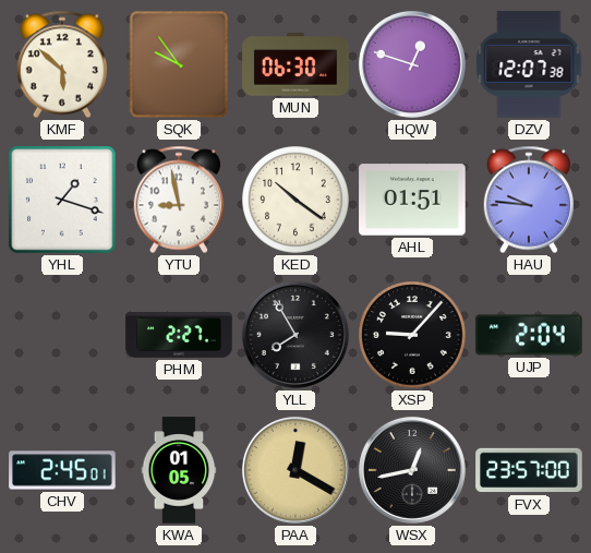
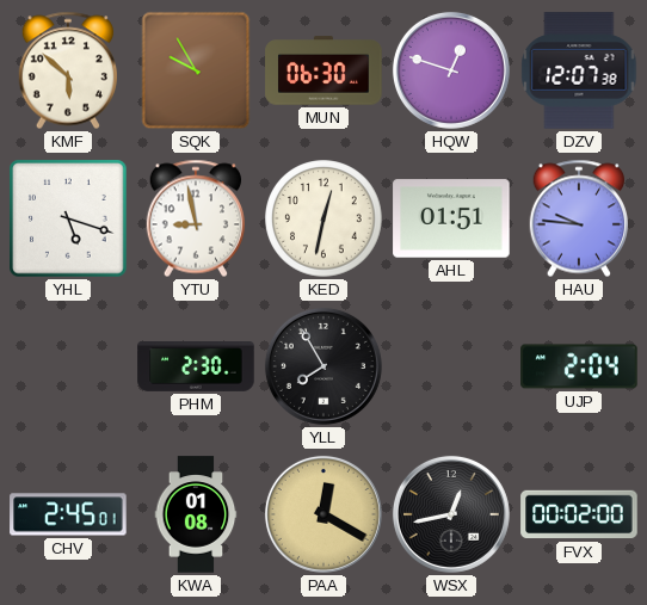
SQK: 9:54 -> 9:55 (196, 70)
YHL: 1:18 -> 5:18 (68, 218)
KED: 10:21 -> 12:32 (323, 218)
PHM: 2:27 -> 2:30 (196, 368)
XSP: 9:07 -> none (412, 335)
KWA: 01:05 -> 01:08 (196, 514)
FVX: 23:57 -> 00:02 (579, 514)
